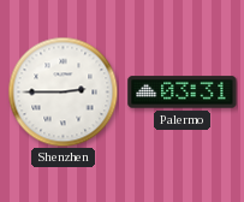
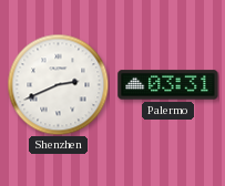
Shenzhen: 2:45 -> 2:41 (58, 84)
